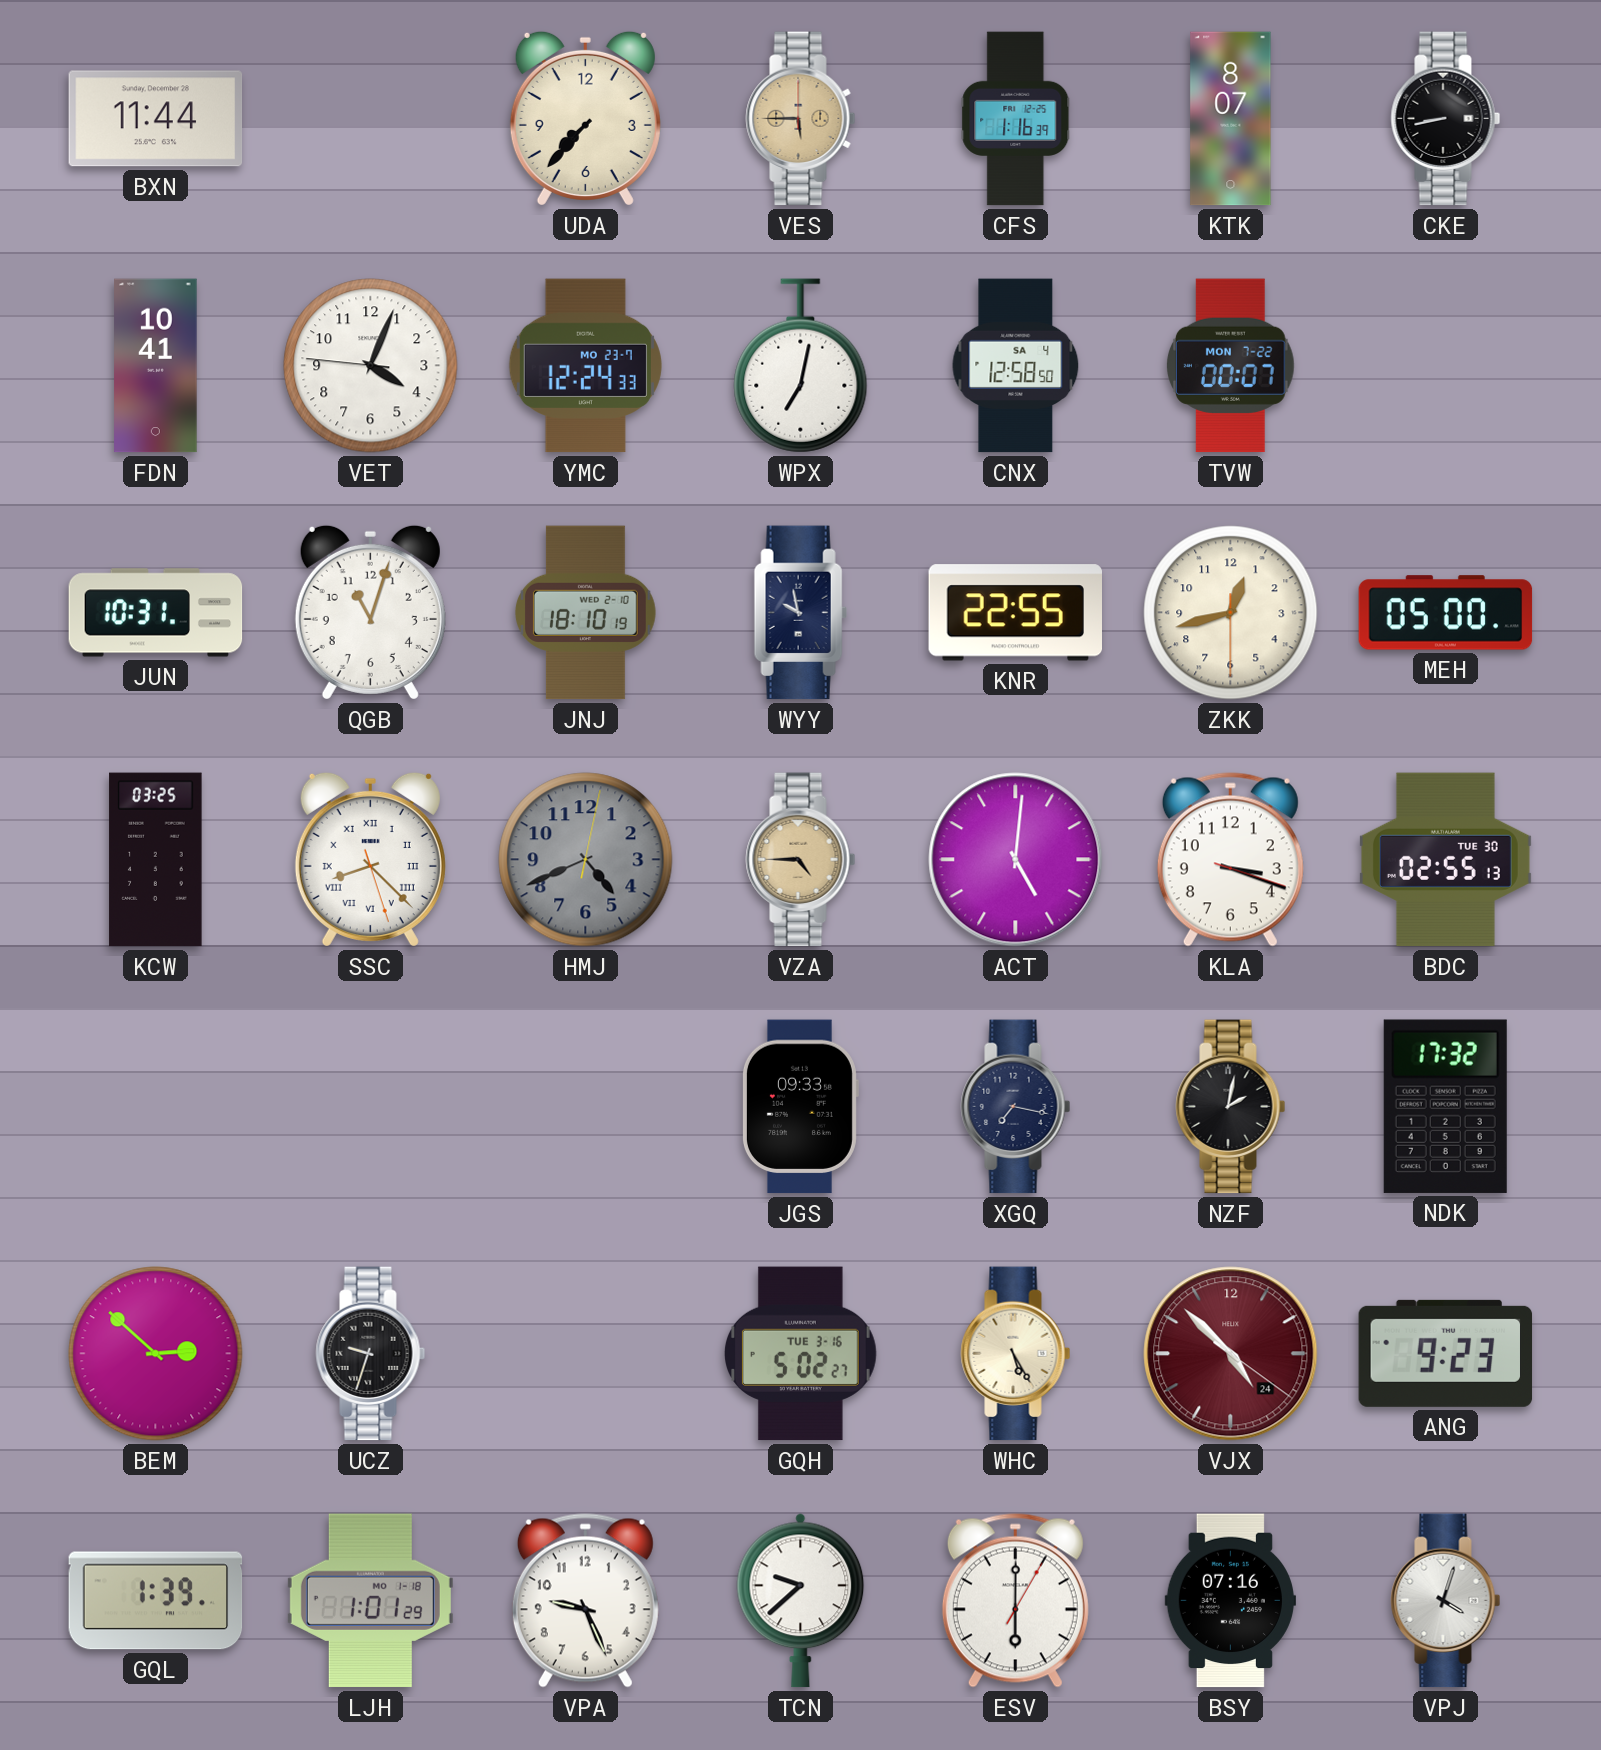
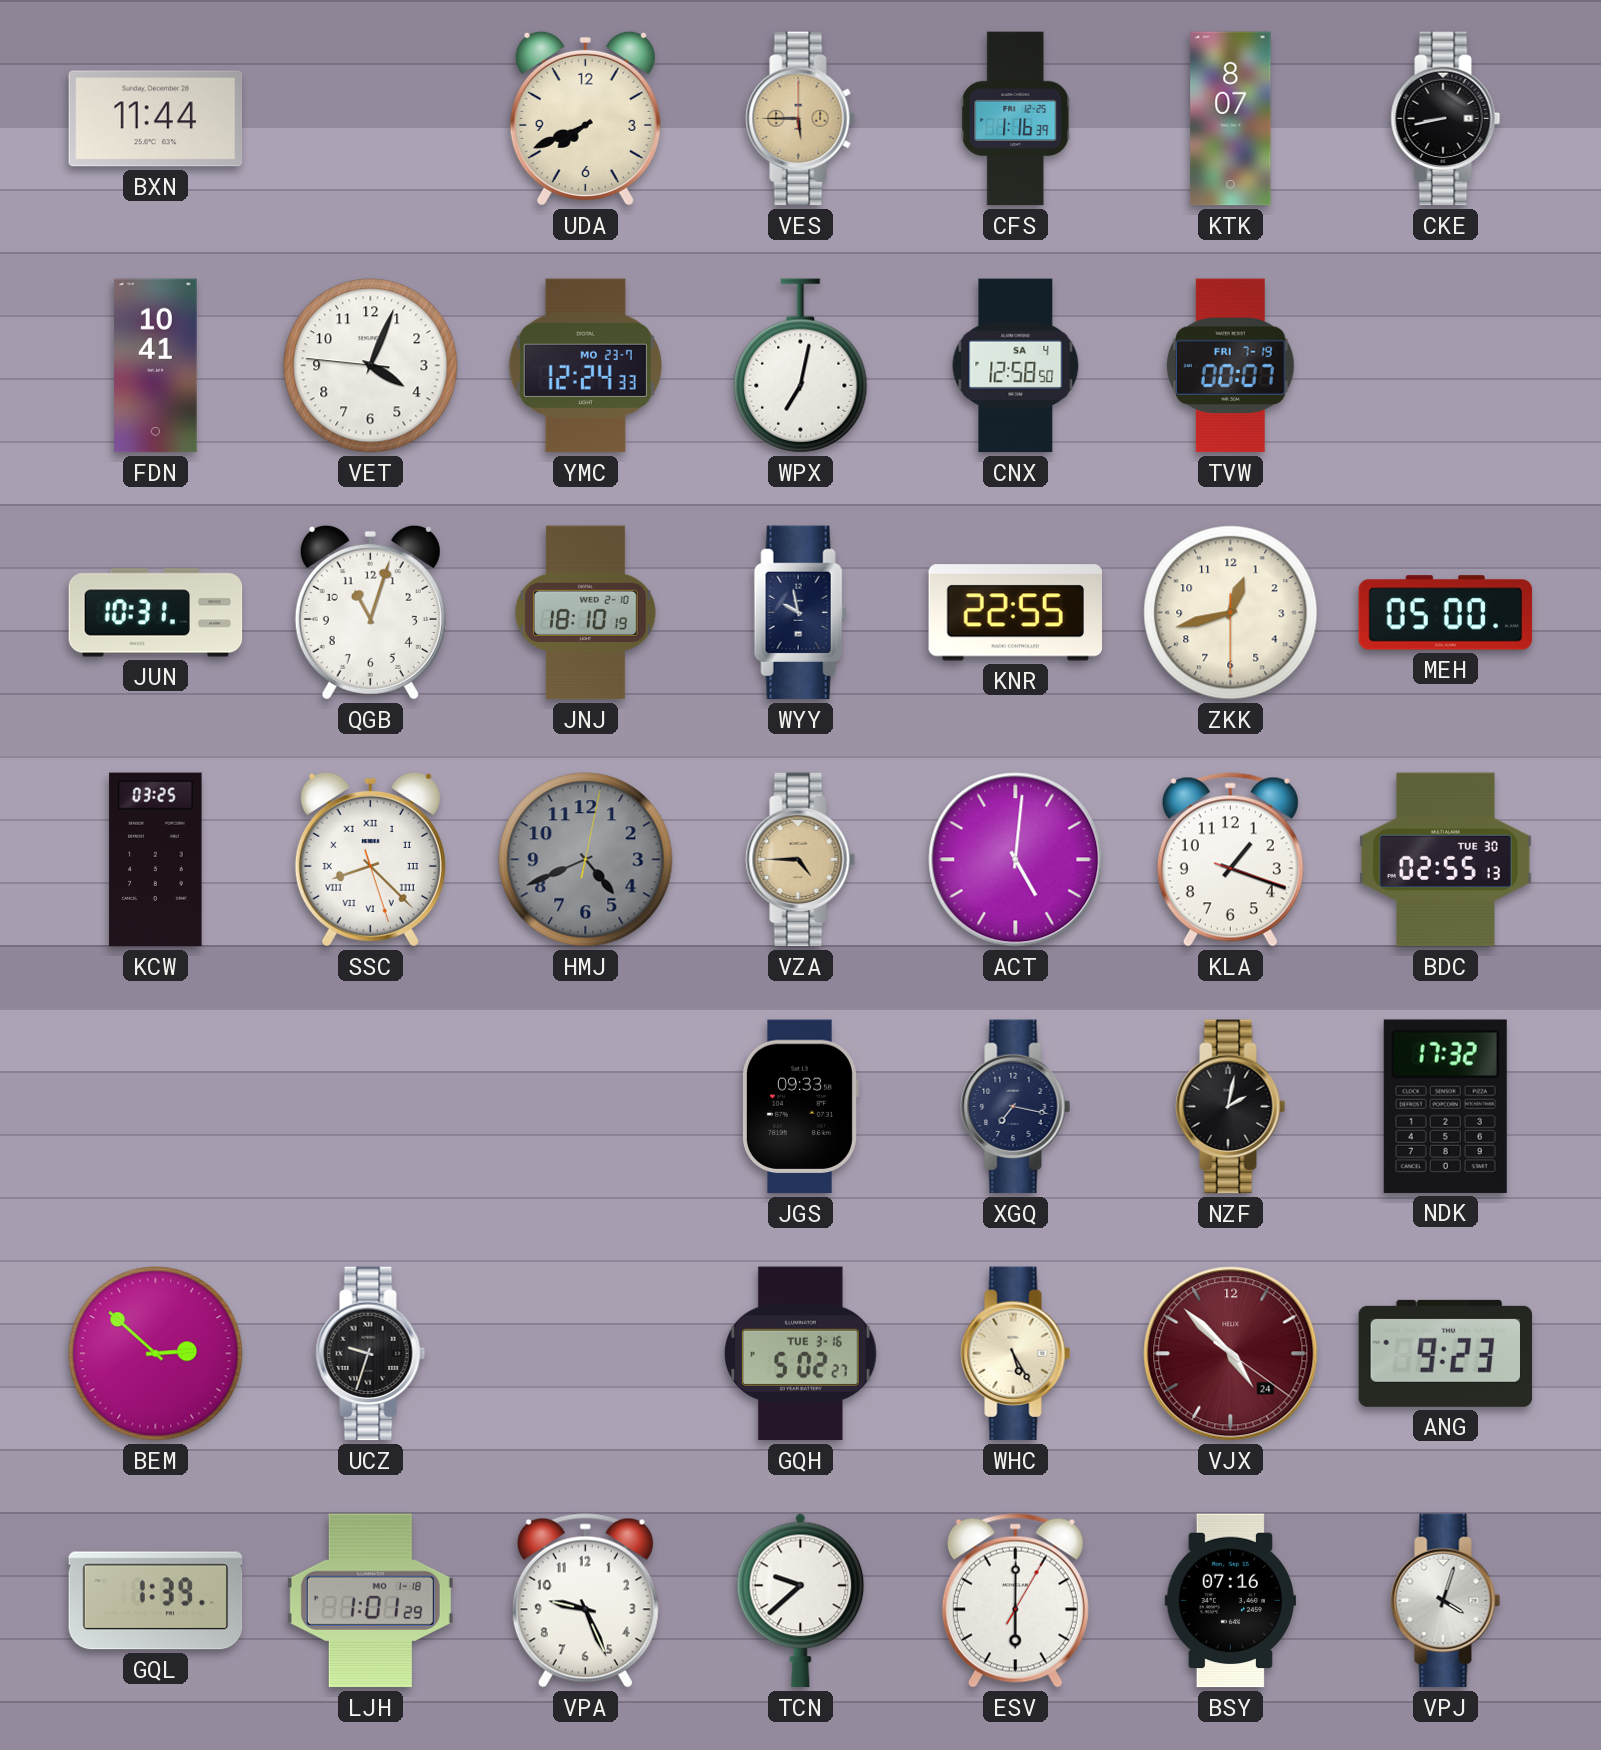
UDA: 7:37 -> 7:41 (585, 118)
TVW date: MON 7-22 -> FRI 7-19 (1231, 366)
KLA: 3:18 -> 1:18 (1230, 860)
